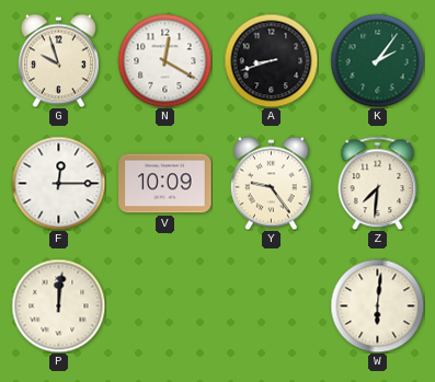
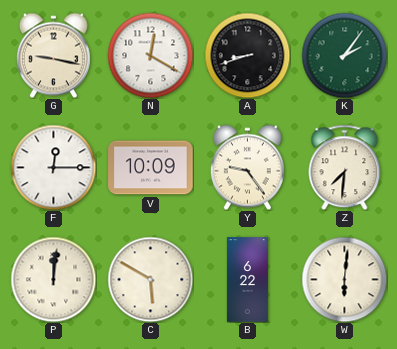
G: 9:57 -> 9:17 (53, 55)
C: none -> 5:50 (150, 279)
B: none -> 6:22 (247, 280)
